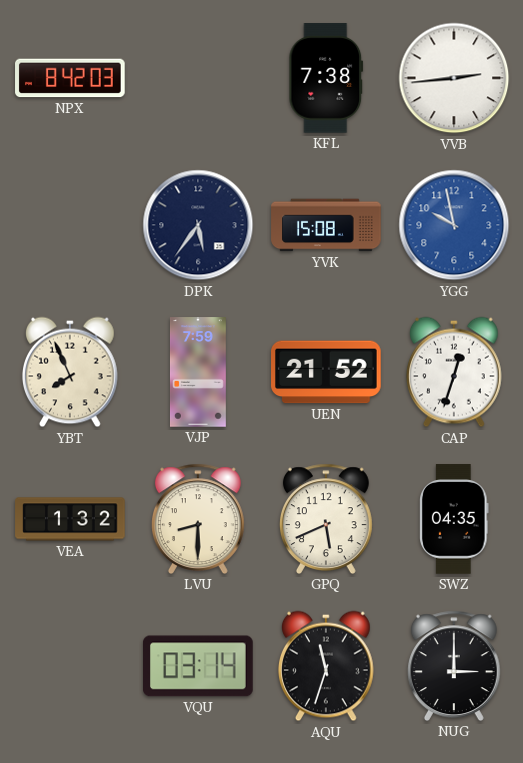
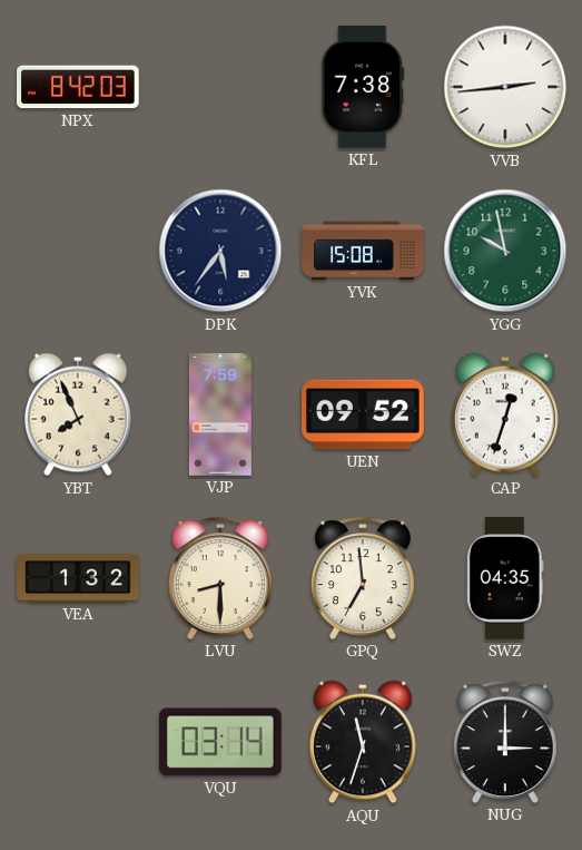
YGG dial: blue -> green (505, 251)
UEN: 21:52 -> 09:52 (363, 414)
GPQ: 5:41 -> 6:59 (363, 578)
